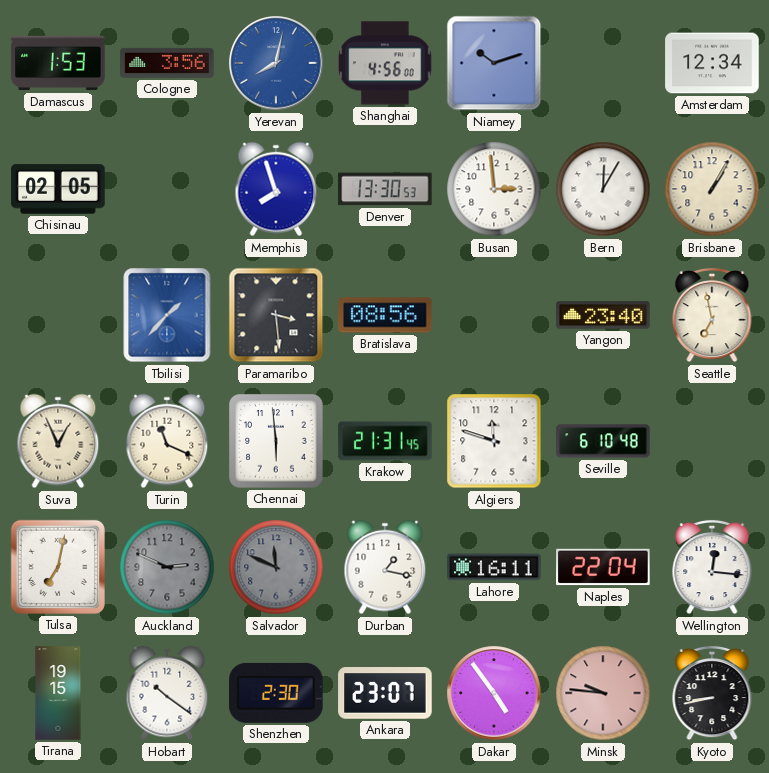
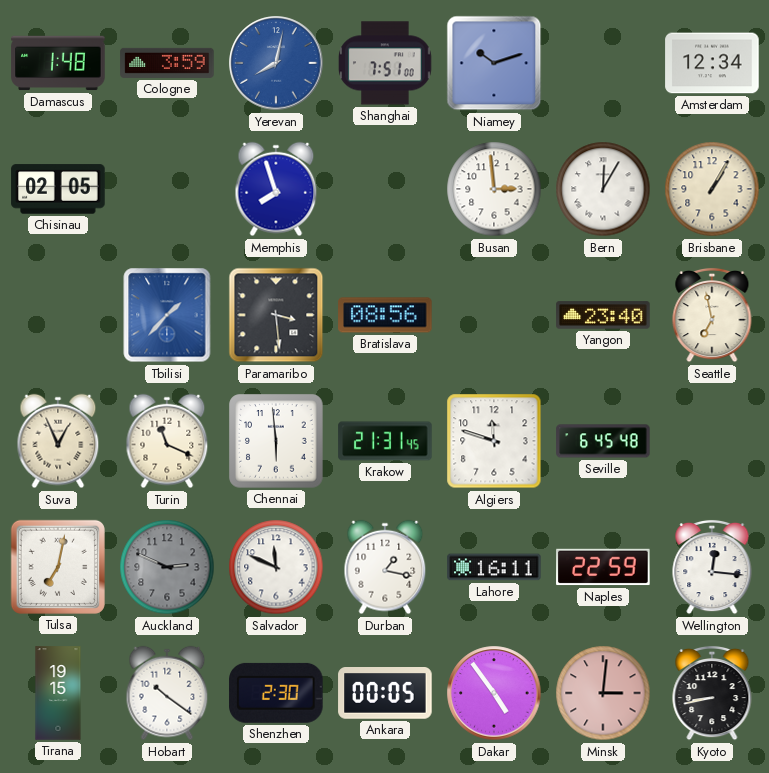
Damascus: 1:53 -> 1:48 (58, 63)
Cologne: 3:56 -> 3:59 (167, 63)
Shanghai: 4:56 -> 7:51 (385, 63)
Denver: 13:30 -> none (385, 189)
Seville: 6:10 -> 6:45 (603, 441)
Salvador dial: grey -> white (276, 567)
Naples: 22:04 -> 22:59 (603, 567)
Ankara: 23:07 -> 00:05 (385, 693)
Minsk: 9:46 -> 3:01 (603, 693)
